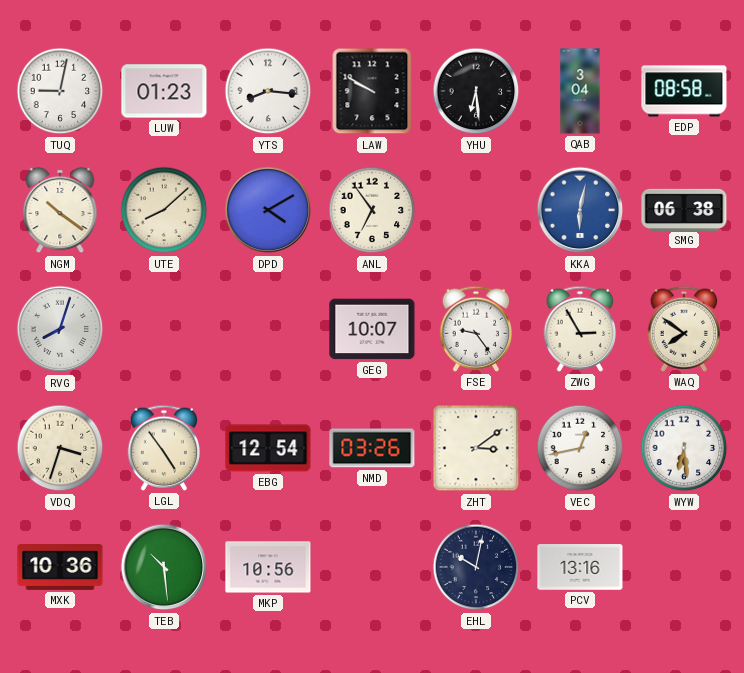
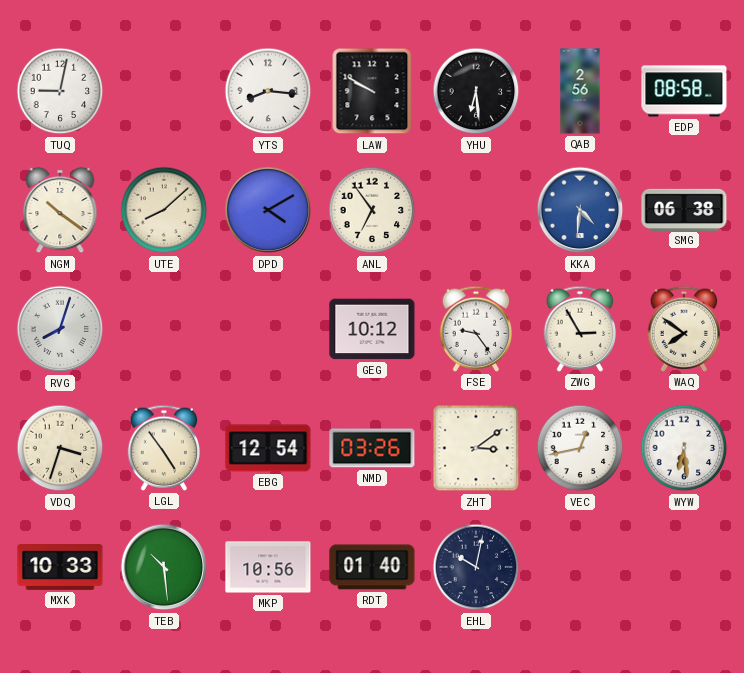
LUW: 01:23 -> none (164, 91)
QAB: 3:04 -> 2:56 (580, 91)
KKA: 6:02 -> 4:31 (580, 210)
GEG: 10:07 -> 10:12 (372, 329)
MXK: 10:36 -> 10:33 (60, 568)
RDT: none -> 01:40 (372, 567)
PCV: 13:16 -> none (580, 568)
